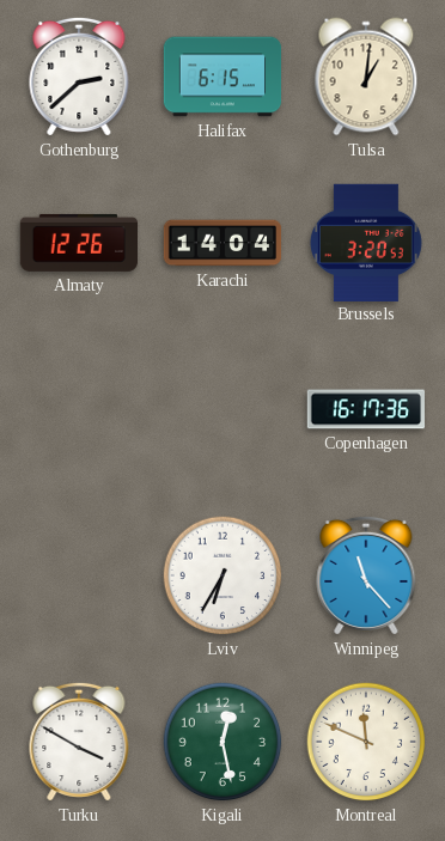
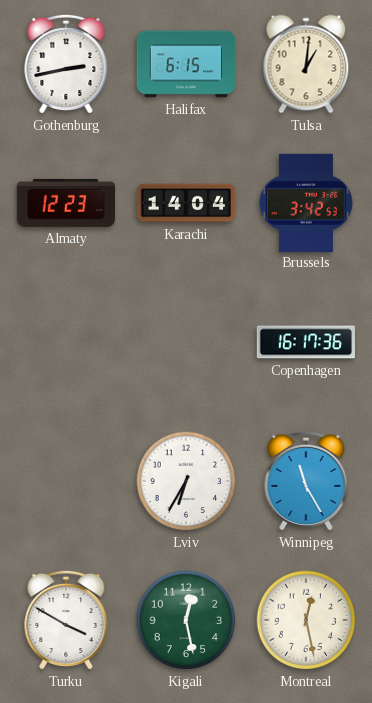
Gothenburg: 2:38 -> 2:43 (66, 64)
Almaty: 12:26 -> 12:23 (66, 203)
Brussels: 3:20 -> 3:42 (306, 202)
Winnipeg: 11:23 -> 11:25 (306, 481)
Montreal: 11:49 -> 12:28 (306, 620)
